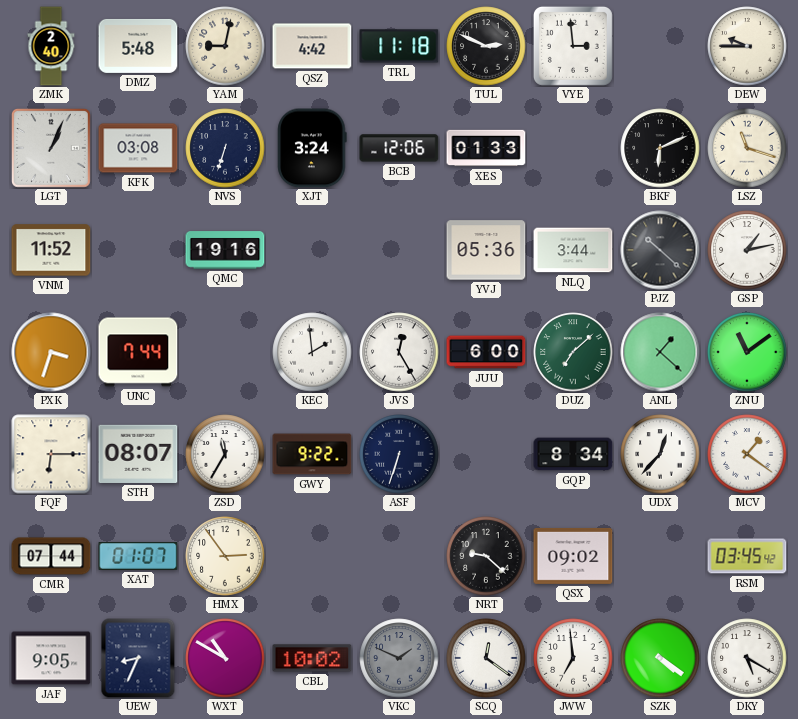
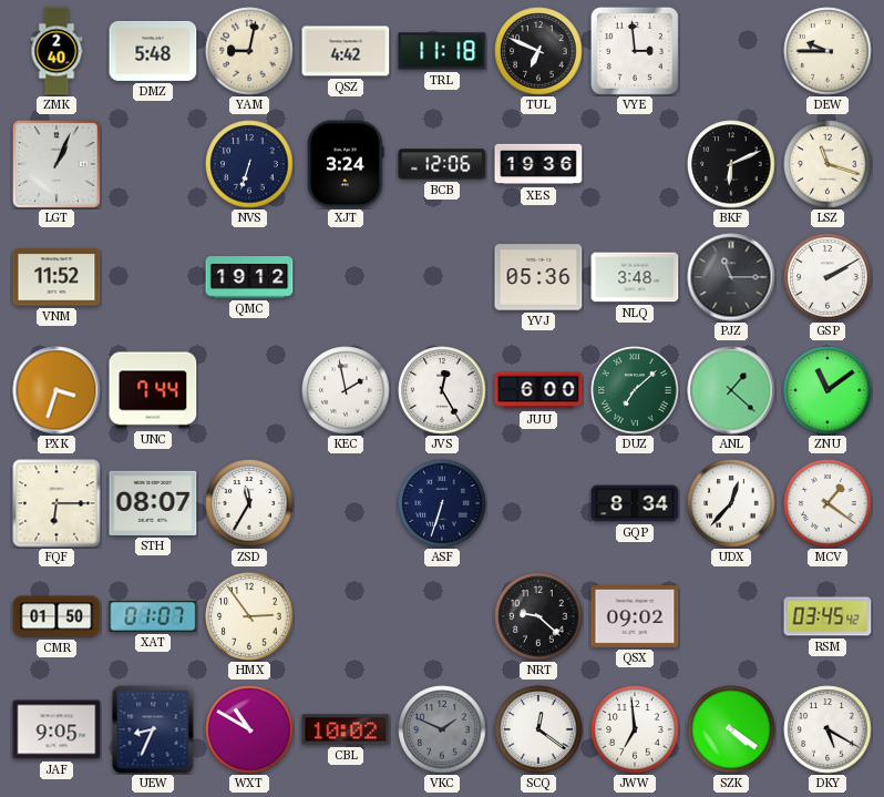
TUL: 2:49 -> 6:49 (538, 51)
KFK: 03:08 -> none (138, 148)
XES: 01:33 -> 19:36 (538, 164)
QMC: 19:16 -> 19:12 (249, 277)
NLQ: 3:44 -> 3:48 (635, 277)
PJZ: 10:22 -> 11:15 (731, 277)
GSP: 1:13 -> 2:10 (828, 277)
KEC: 1:59 -> 1:58 (346, 390)
GWY: 9:22 -> none (312, 454)
CMR: 07:44 -> 01:50 (56, 616)
